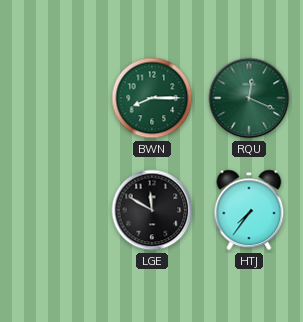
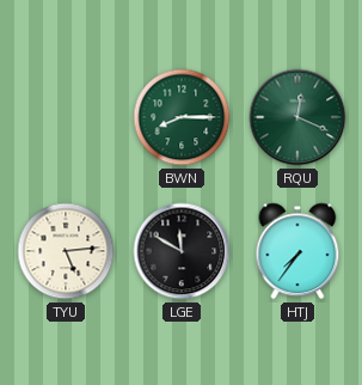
TYU: none -> 5:14 (66, 251)
